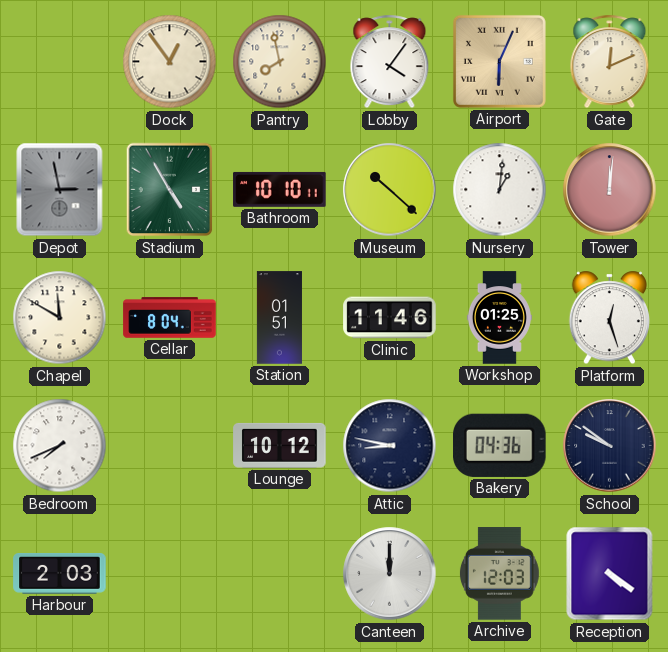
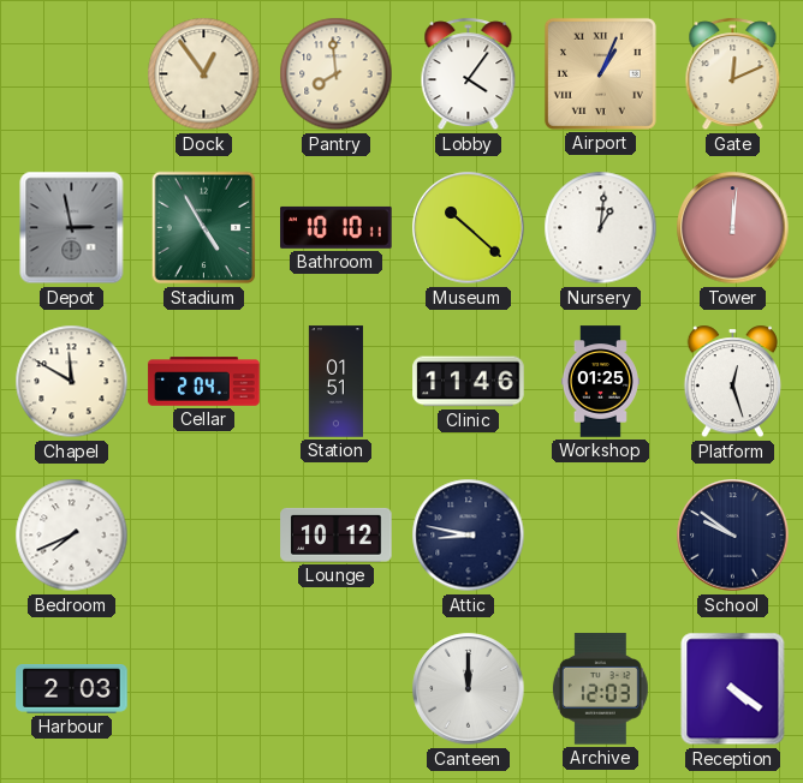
Pantry: 7:58 -> 7:59 (337, 74)
Airport: 6:04 -> 1:04 (600, 73)
Cellar: 8:04 -> 2:04 (204, 382)
Bakery: 04:36 -> none (500, 445)
